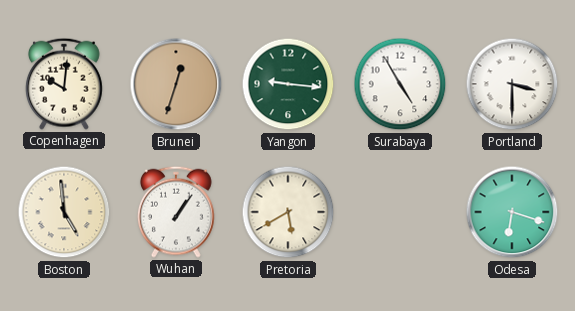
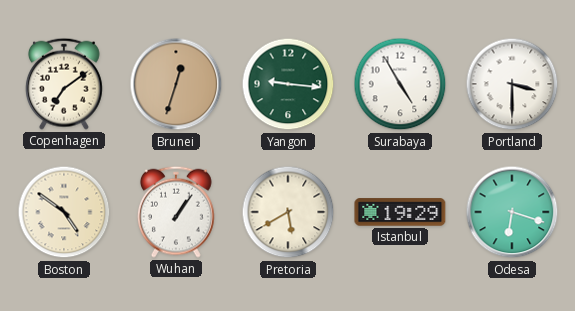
Copenhagen: 10:01 -> 7:09 (64, 84)
Boston: 4:59 -> 4:51 (64, 212)
Istanbul: none -> 19:29 (400, 212)
